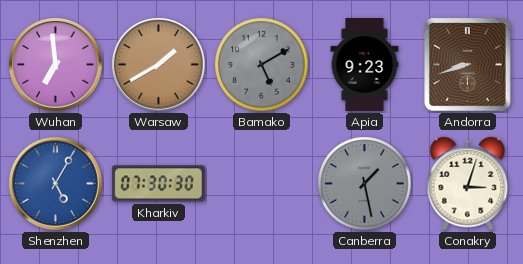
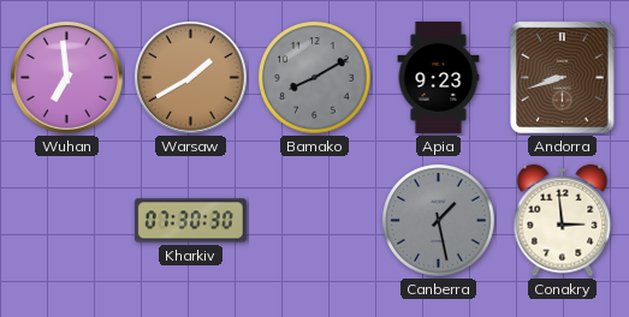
Bamako: 5:10 -> 8:10 (315, 78)
Shenzhen: 5:05 -> none (56, 184)
Conakry: 3:03 -> 2:59 (563, 221)
